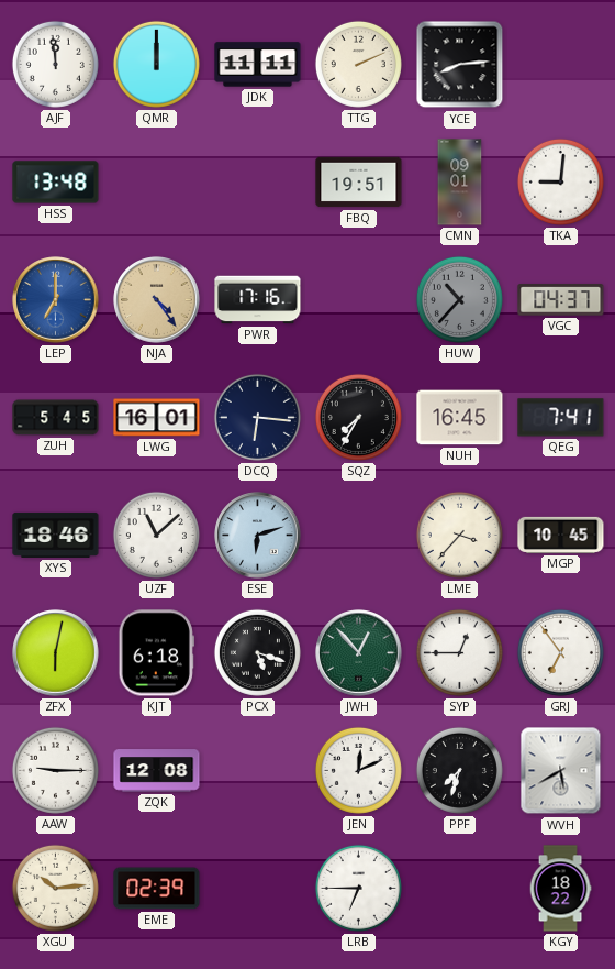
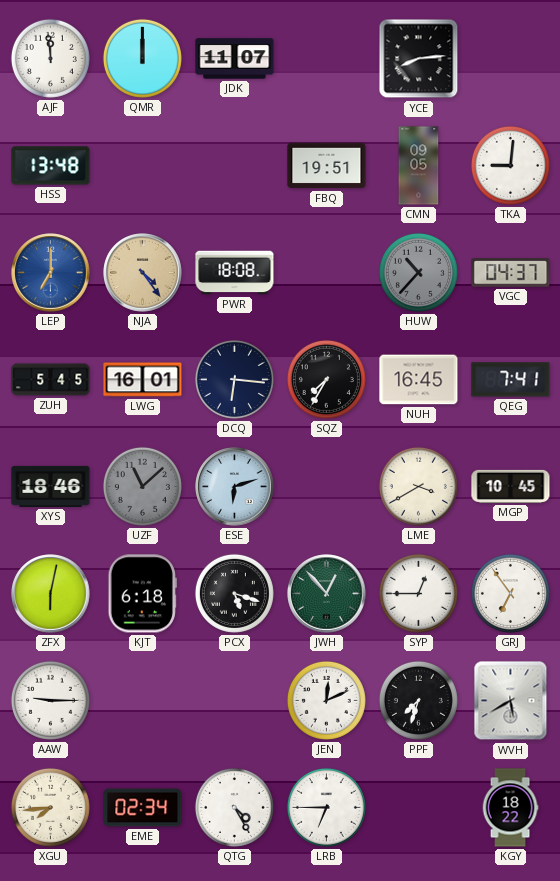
JDK: 11:11 -> 11:07 (235, 59)
TTG: 2:11 -> none (358, 64)
CMN: 09:01 -> 09:05 (419, 166)
PWR: 17:16 -> 18:08 (235, 273)
UZF dial: white -> grey (142, 486)
LME: 3:37 -> 3:40 (418, 486)
ZQK: 12:08 -> none (157, 771)
XGU: 10:14 -> 7:44 (50, 807)
EME: 02:39 -> 02:34 (143, 808)
QTG: none -> 4:25 (234, 807)
